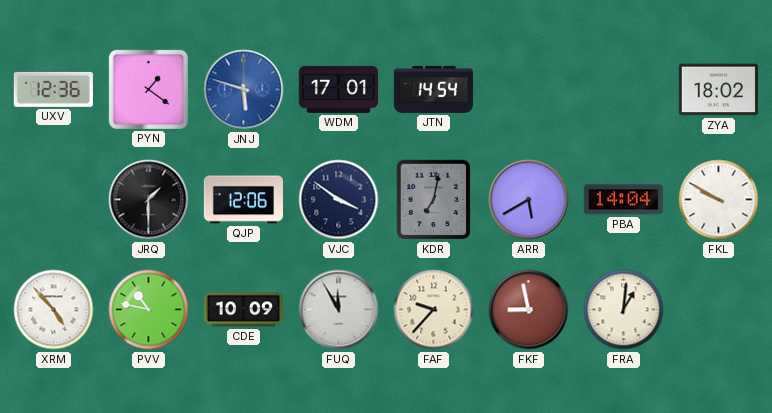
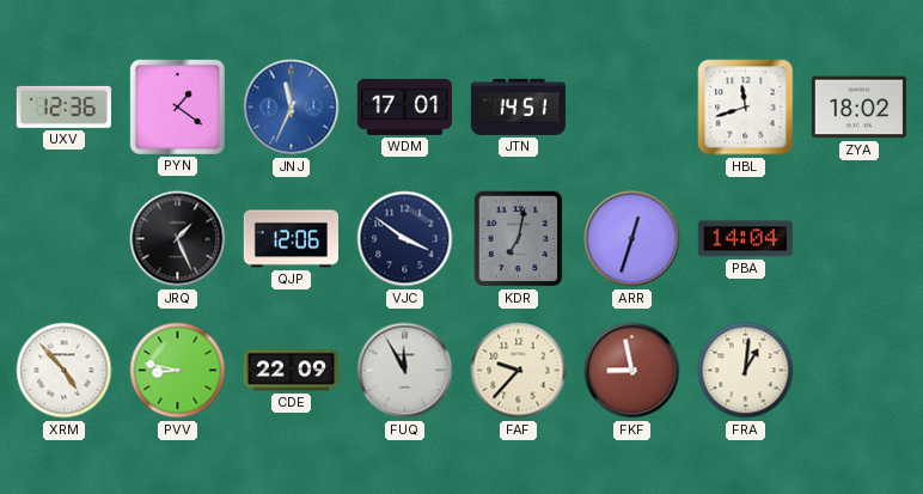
JNJ: 5:48 -> 11:34 (292, 108)
JTN: 14:54 -> 14:51 (518, 106)
HBL: none -> 11:42 (746, 108)
JRQ: 1:30 -> 1:26 (178, 239)
ARR: 5:40 -> 12:33 (632, 239)
FKL: 9:50 -> none (719, 200)
PVV: 10:47 -> 8:47 (178, 371)
CDE: 10:09 -> 22:09 (291, 371)
